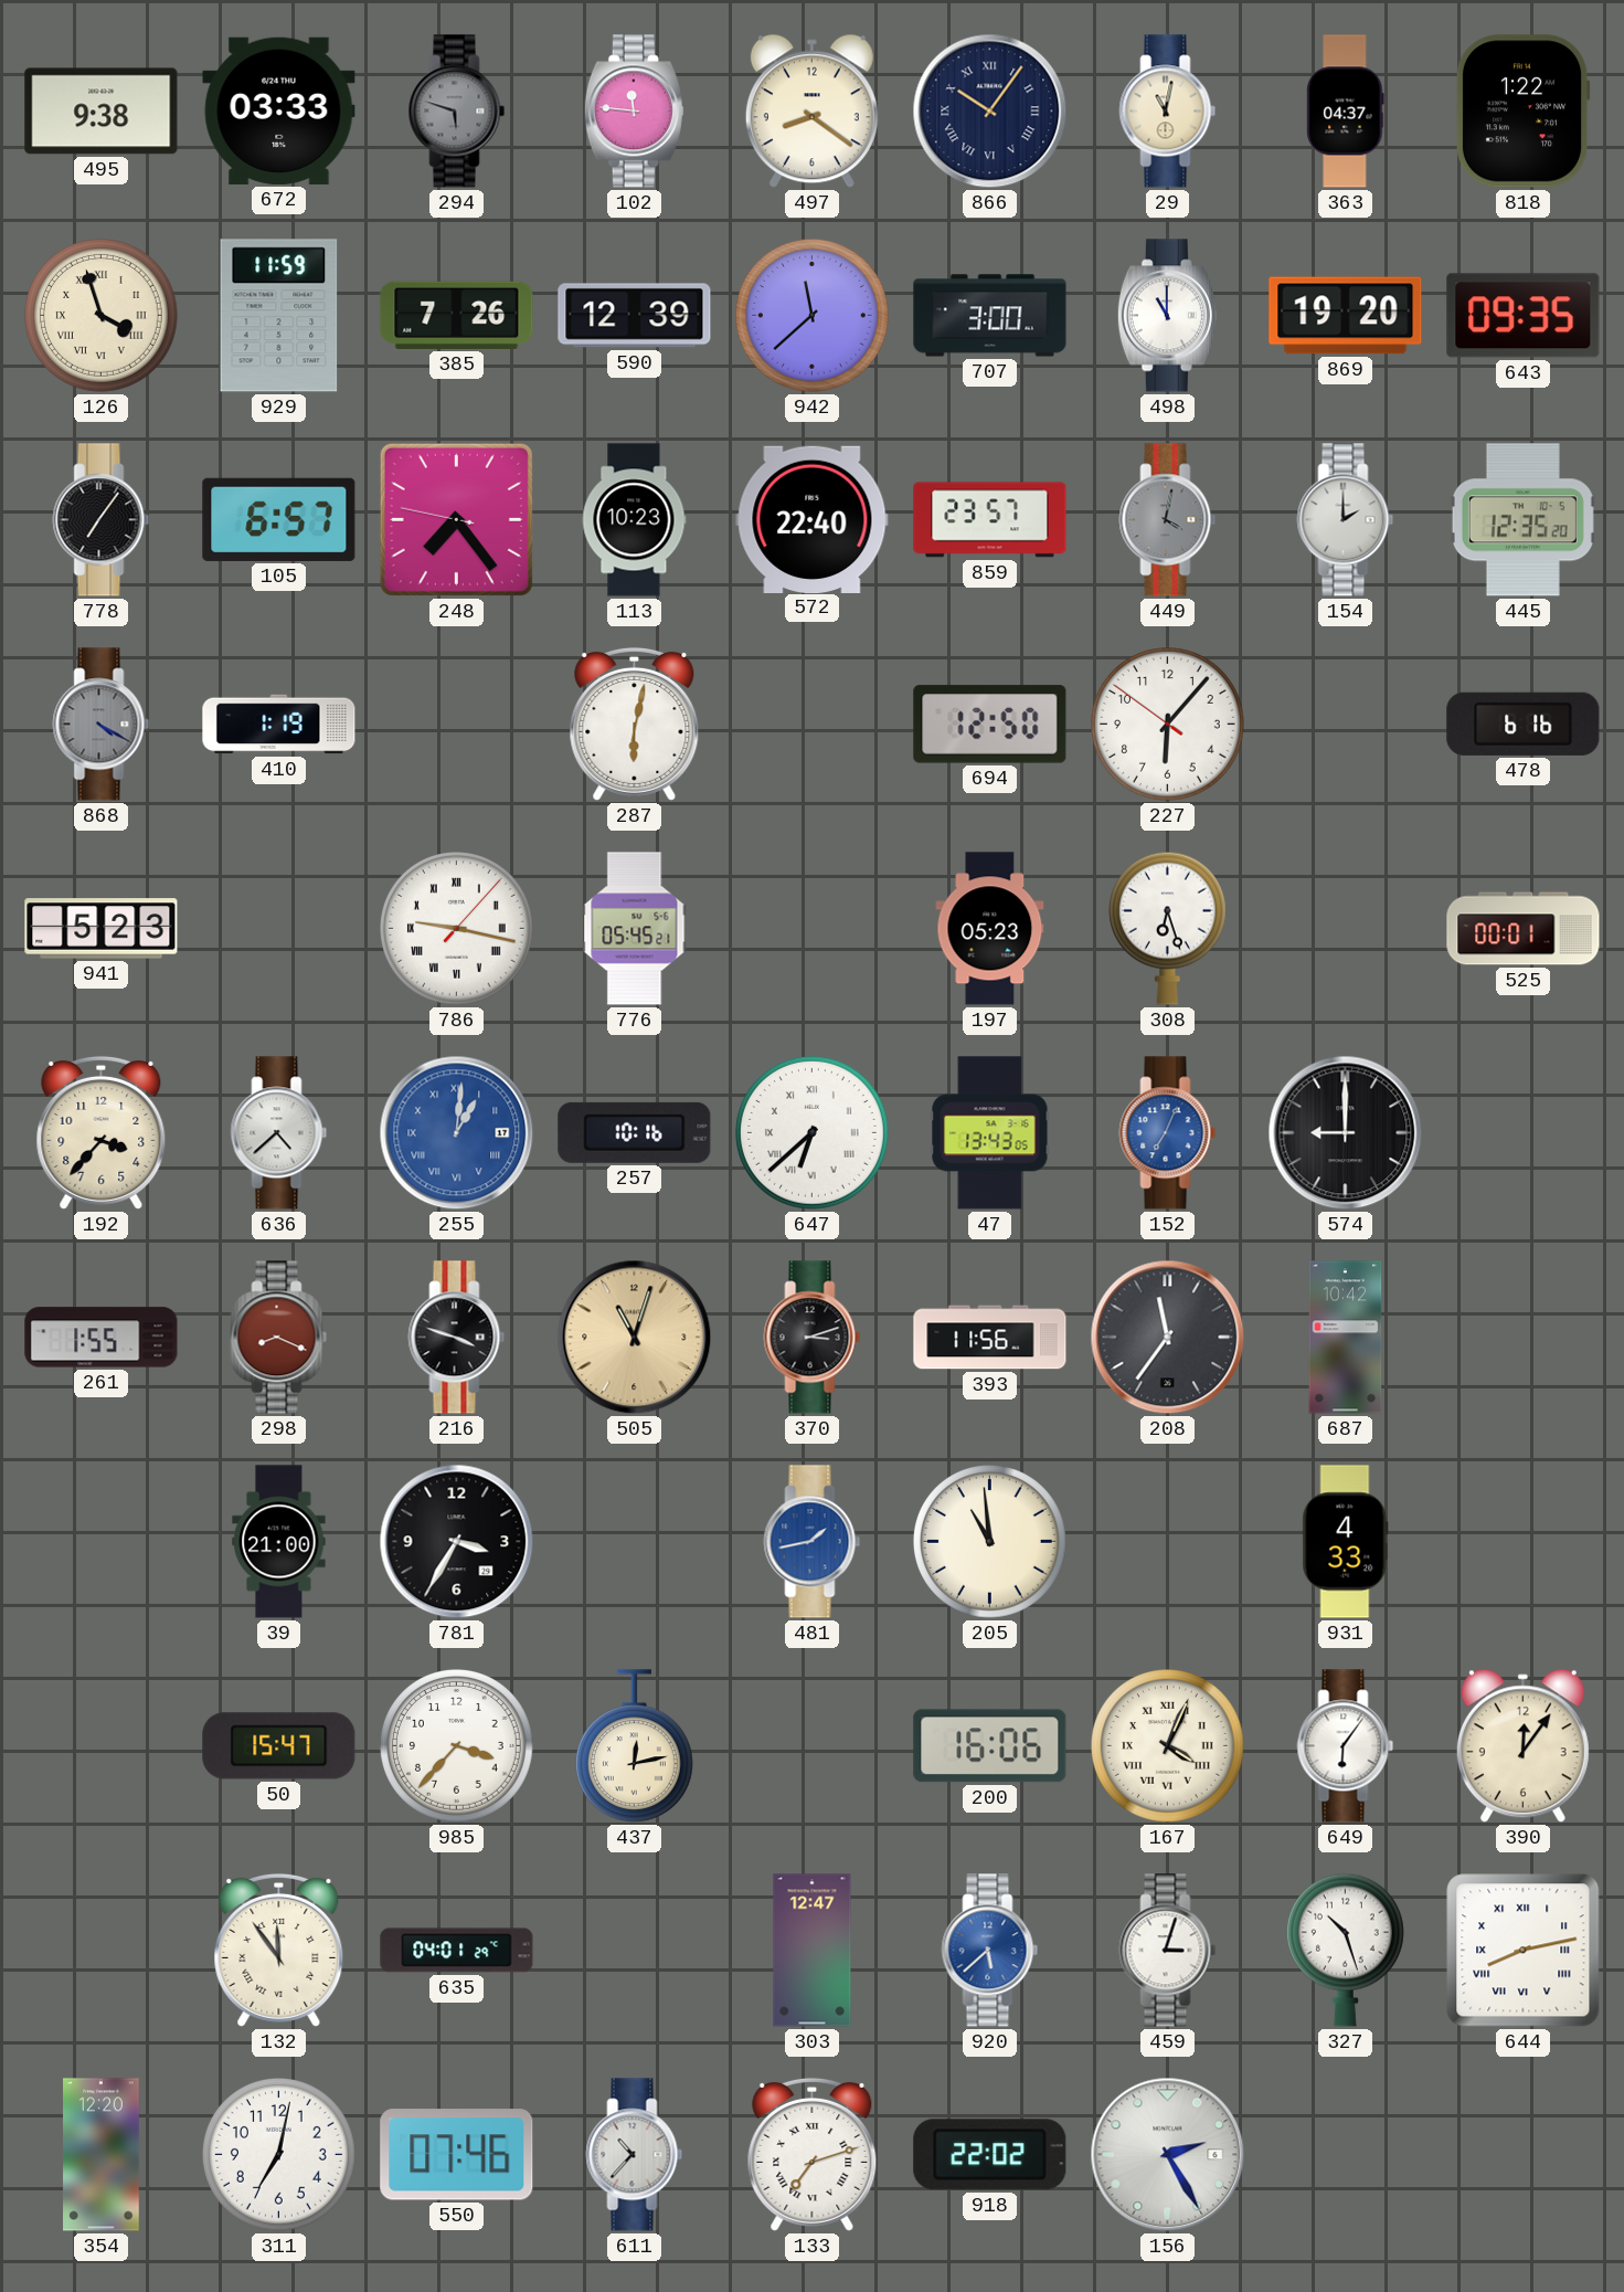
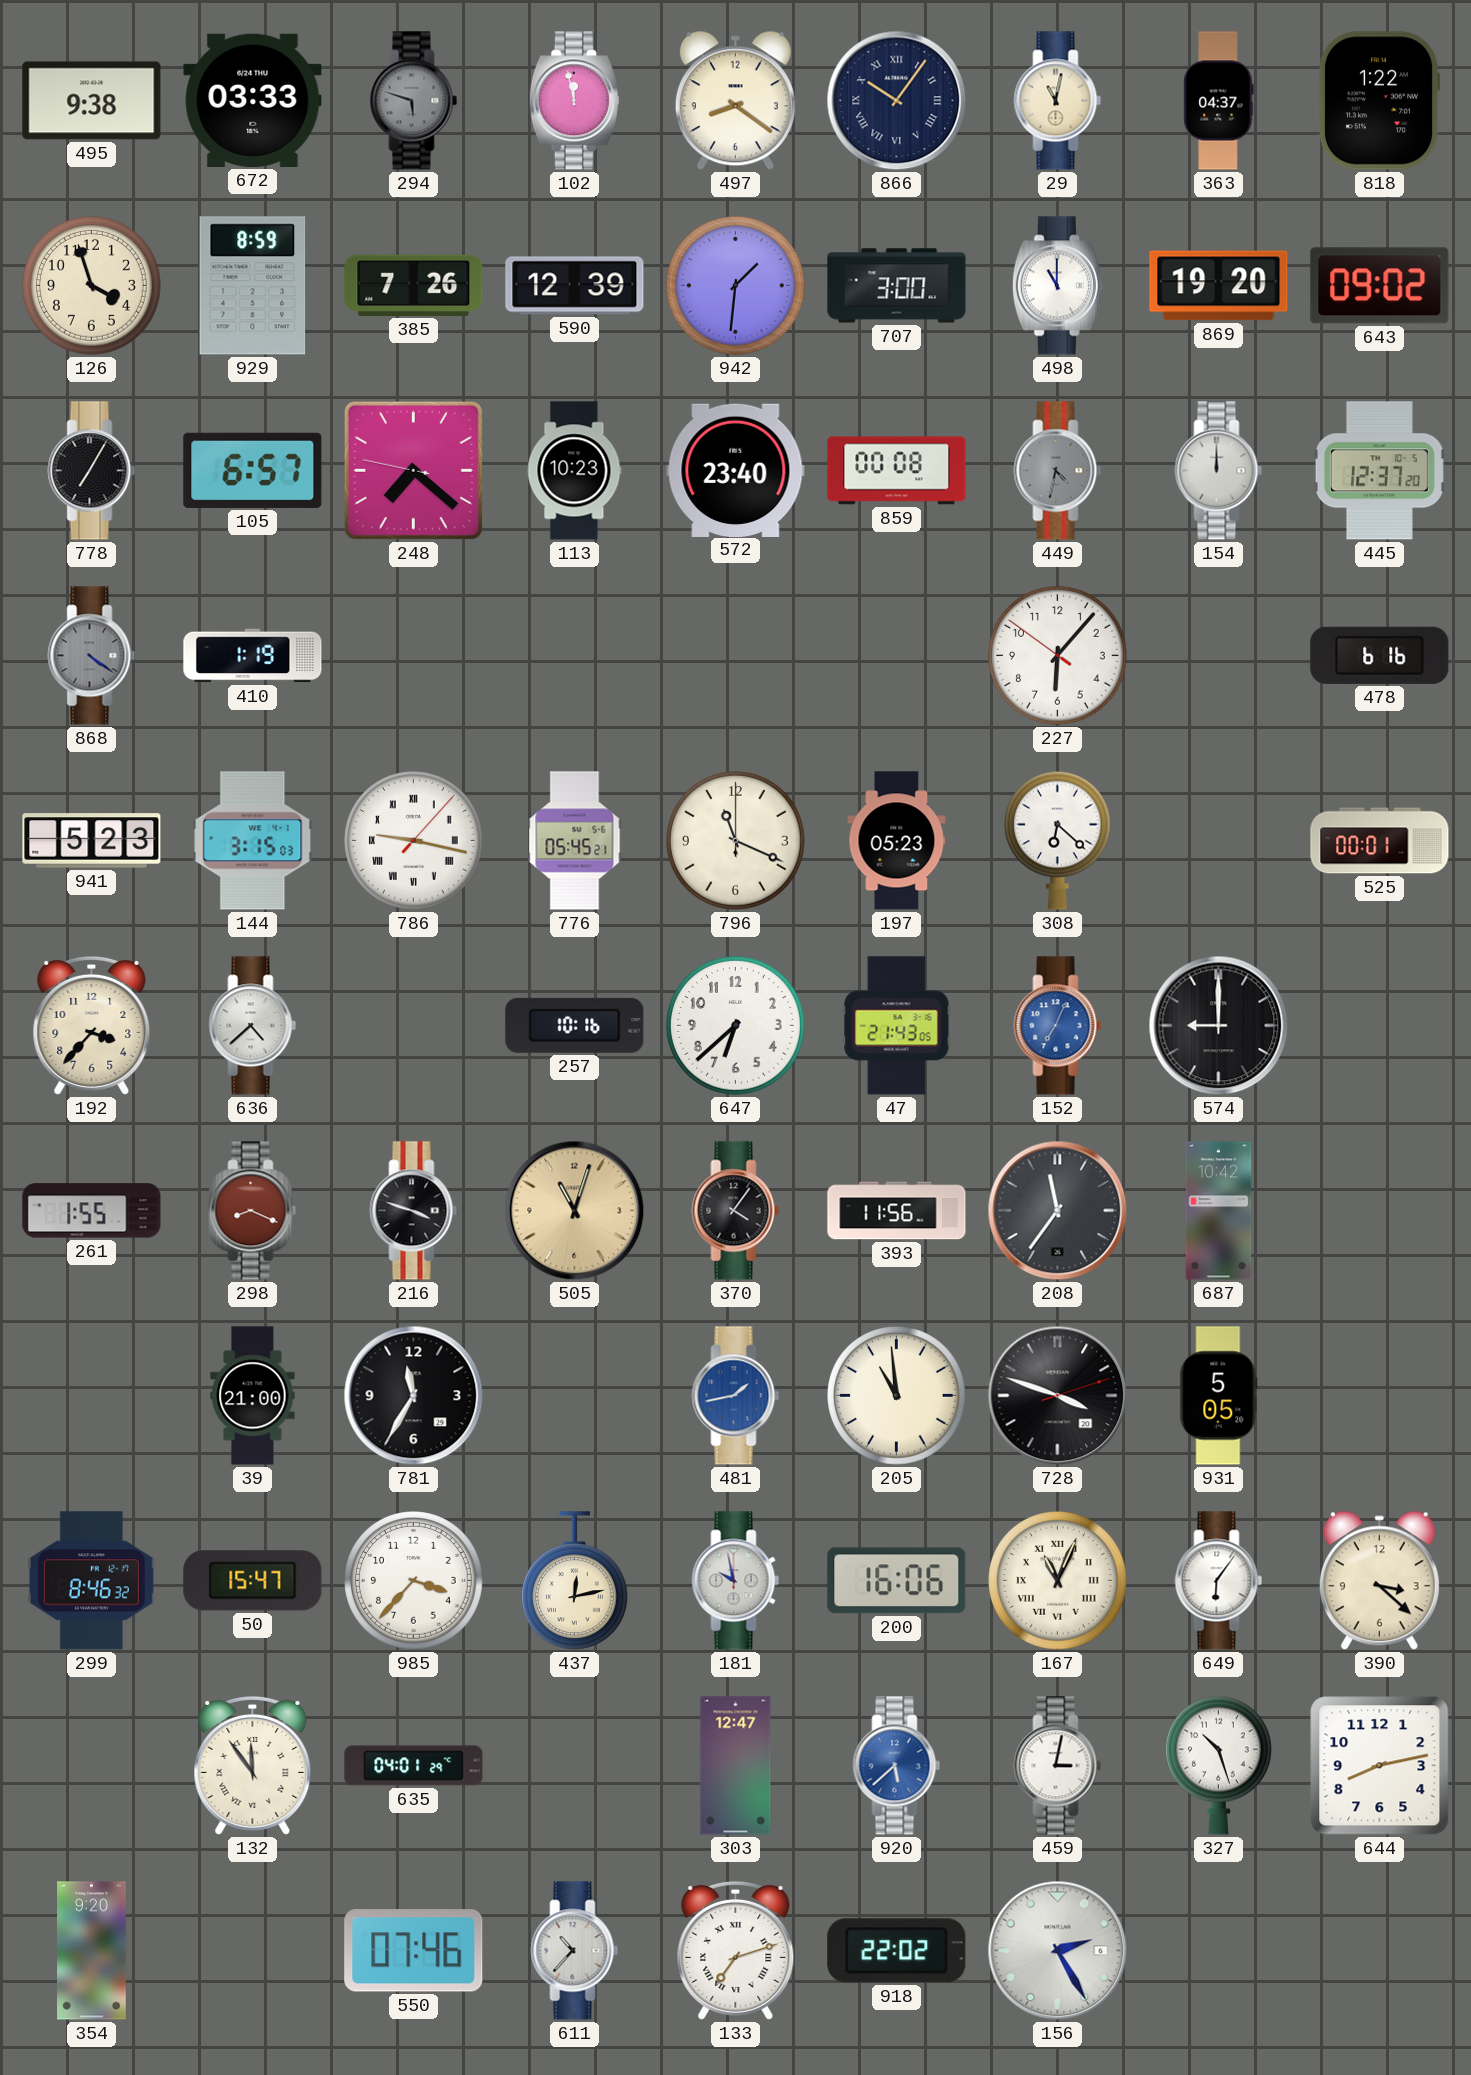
102: 11:46 -> 11:58 (574, 101)
126 numerals: Roman -> Arabic (92, 286)
929: 11:59 -> 8:59 (253, 286)
942: 11:38 -> 1:31 (736, 286)
643: 09:35 -> 09:02 (1380, 286)
778: 7:06 -> 7:05 (92, 471)
248: 7:23 -> 7:21 (413, 470)
572: 22:40 -> 23:40 (736, 470)
859: 23:57 -> 00:08 (897, 471)
449: 4:02 -> 4:32 (1058, 471)
154: 2:00 -> 12:00 (1219, 471)
445: 12:35 -> 12:37 (1379, 471)
868: 4:20 -> 4:21 (92, 656)
287: 6:02 -> none (635, 723)
694: 12:50 -> none (990, 725)
144: none -> 3:15 (253, 841)
796: none -> 11:19 (736, 841)
308: 6:27 -> 6:22 (1057, 840)
255: 1:01 -> none (457, 1133)
647 numerals: Roman -> Arabic (736, 1026)
47: 13:43 -> 21:43 (897, 1026)
370: 3:12 -> 4:06 (736, 1211)
781: 3:35 -> 11:35 (414, 1396)
728: none -> 3:48 (1058, 1396)
931: 4:33 -> 5:05 (1219, 1396)
299: none -> 8:46 (91, 1581)
181: none -> 9:58 (736, 1581)
167: 4:04 -> 11:04 (1058, 1581)
390: 12:06 -> 3:22 (1379, 1581)
459: 3:03 -> 3:02 (1058, 1766)
644 numerals: Roman -> Arabic (1380, 1766)
354: 12:20 -> 9:20 (92, 1951)
311: 7:02 -> none (279, 2155)
